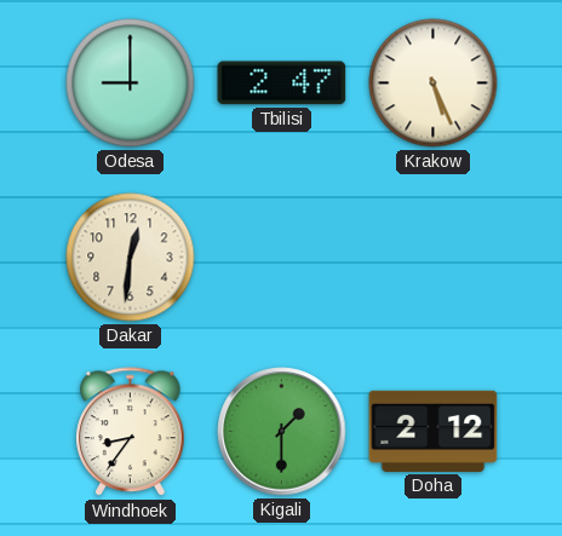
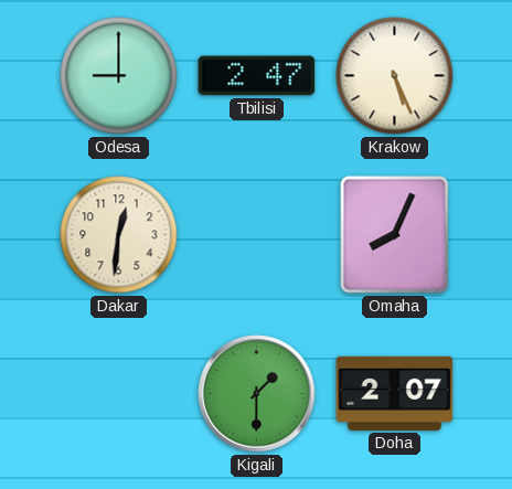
Omaha: none -> 8:04 (395, 235)
Windhoek: 8:36 -> none (131, 432)
Doha: 2:12 -> 2:07 (395, 393)
